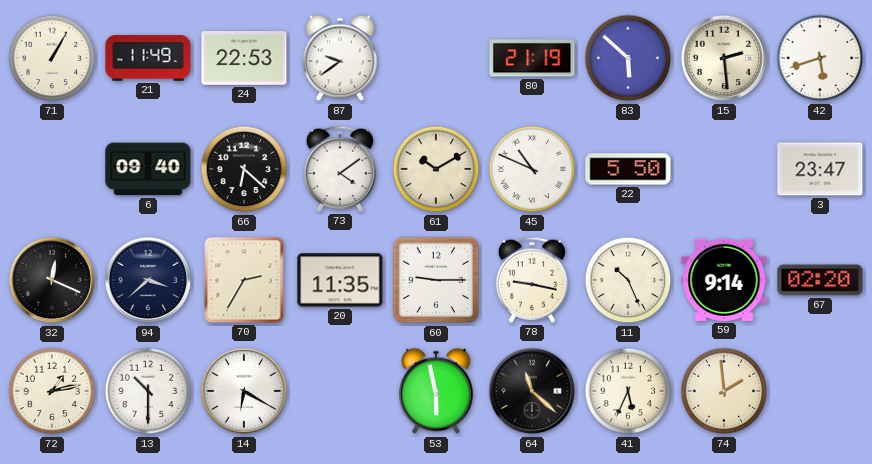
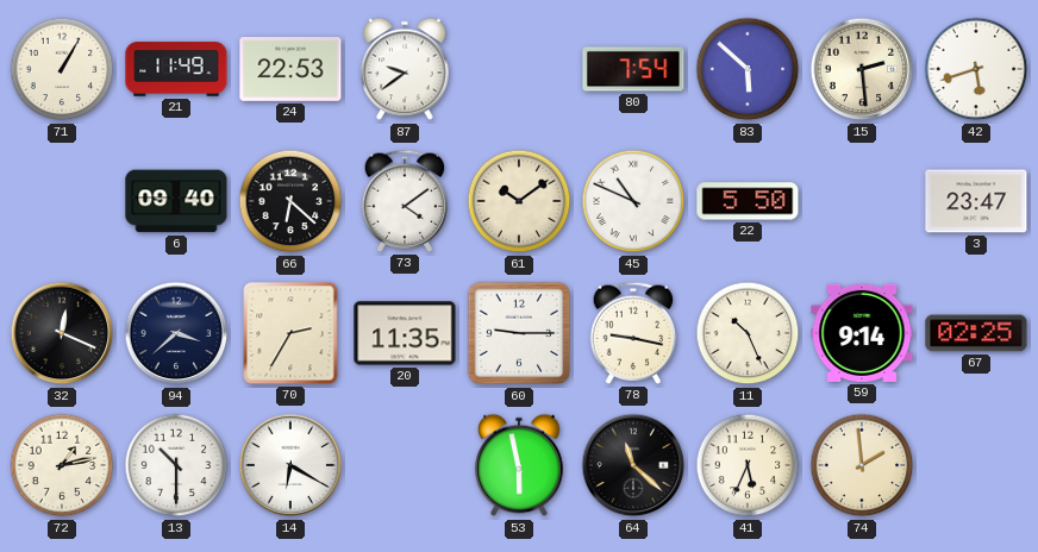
80: 21:19 -> 7:54 (633, 69)
61: 10:10 -> 10:09 (519, 201)
67: 02:20 -> 02:25 (976, 333)
